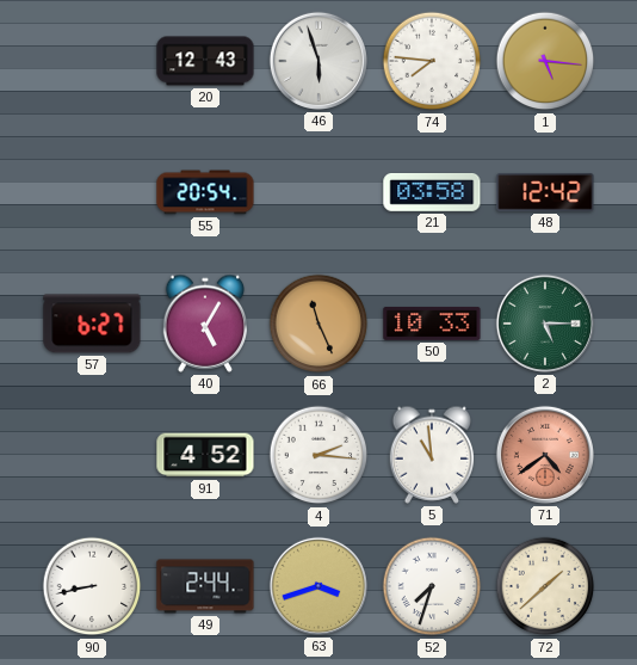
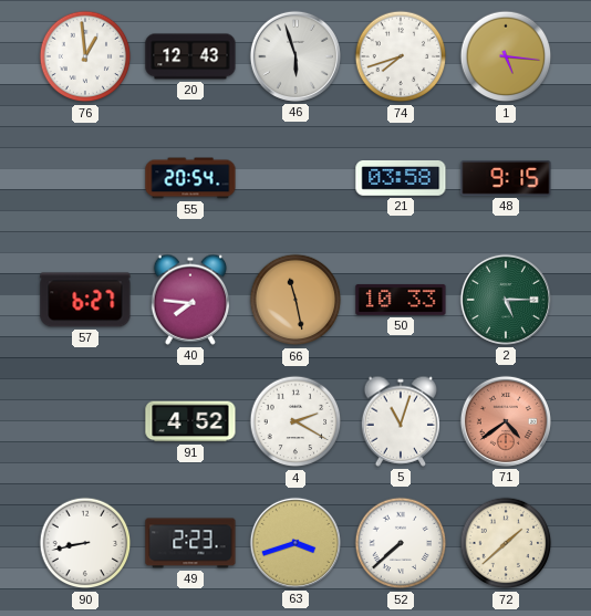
76: none -> 12:59 (85, 56)
74: 7:46 -> 7:42 (401, 56)
48: 12:42 -> 9:15 (506, 178)
40: 5:05 -> 7:46 (190, 300)
66: 11:26 -> 11:28 (295, 300)
4: 2:16 -> 2:20 (295, 421)
5: 10:59 -> 11:03 (401, 421)
49: 2:44 -> 2:23 (190, 543)
52: 7:33 -> 7:38 (401, 543)
